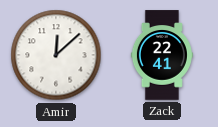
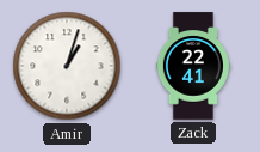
Amir: 12:08 -> 1:03 (67, 66)
